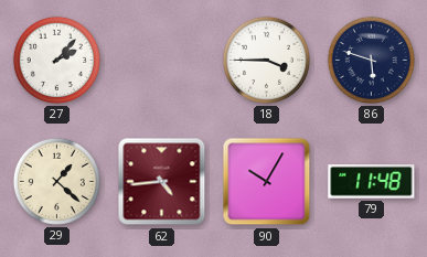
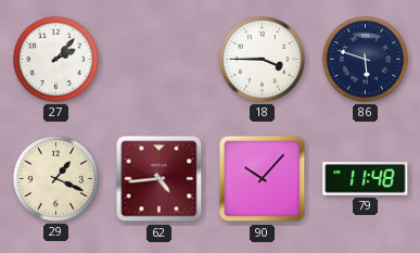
29: 1:22 -> 1:19 (55, 178)
90: 10:05 -> 10:07 (263, 179)
